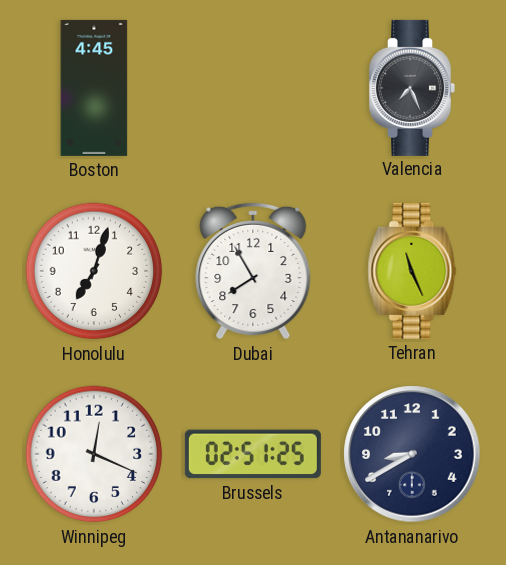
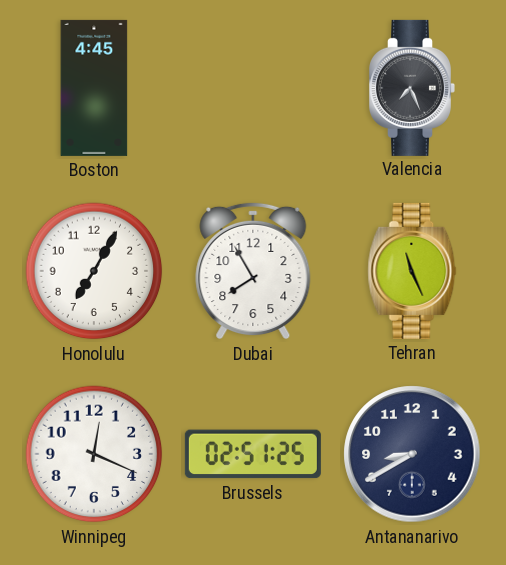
Honolulu: 7:03 -> 7:05 (94, 271)
